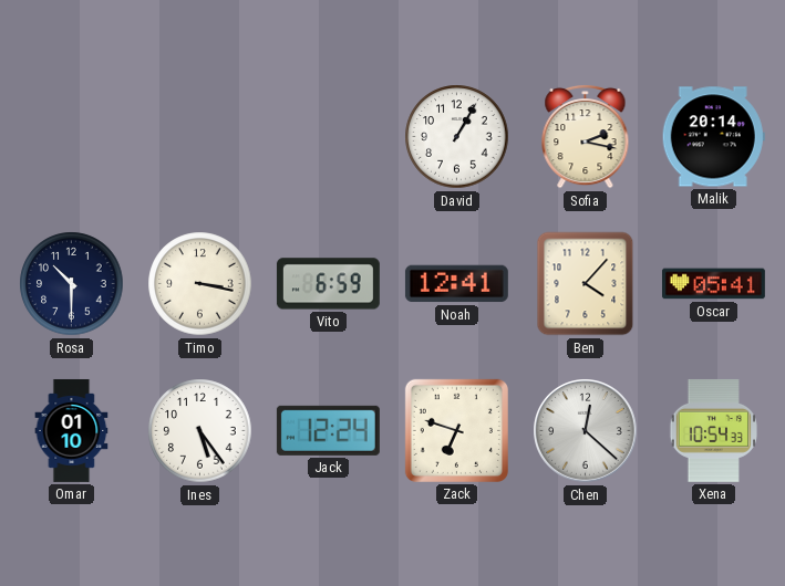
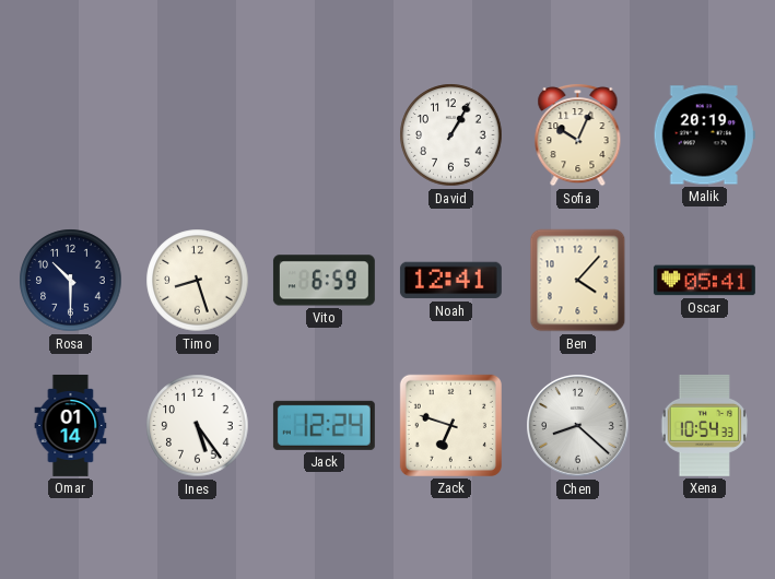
Sofia: 2:17 -> 10:04 (578, 134)
Malik: 20:14 -> 20:19 (704, 135)
Timo: 3:17 -> 8:27 (198, 281)
Omar: 01:10 -> 01:14 (71, 425)
Chen: 12:22 -> 8:22 (578, 426)
